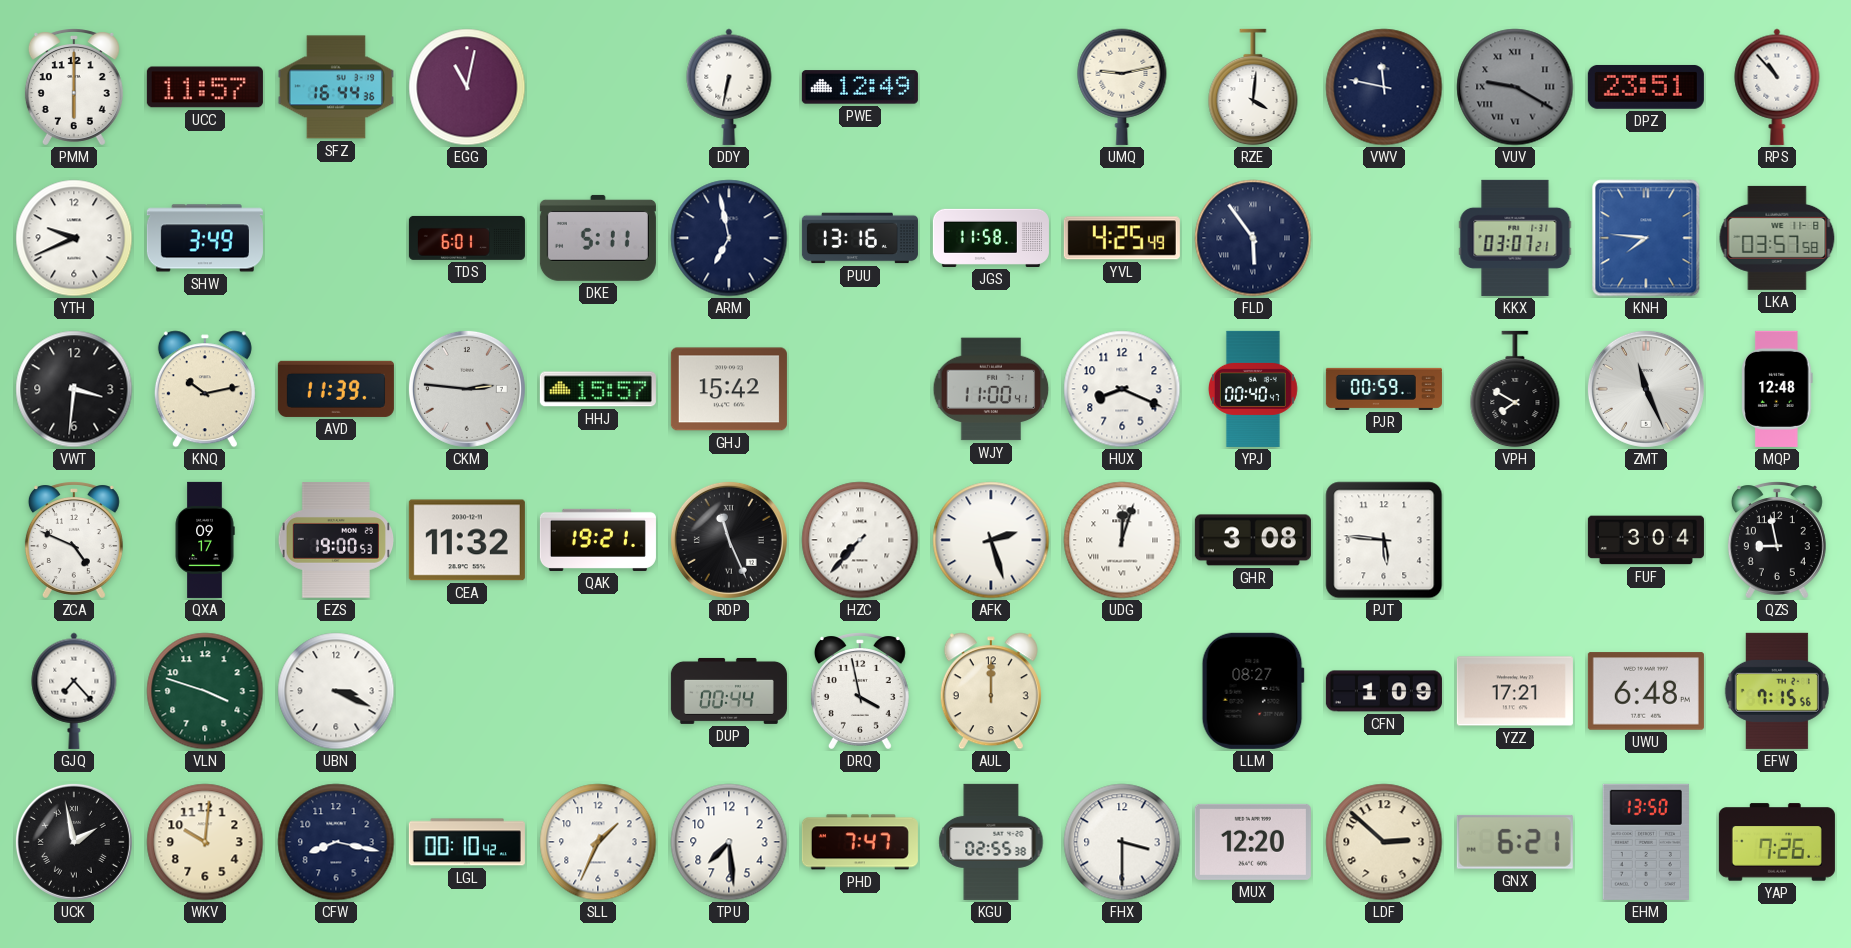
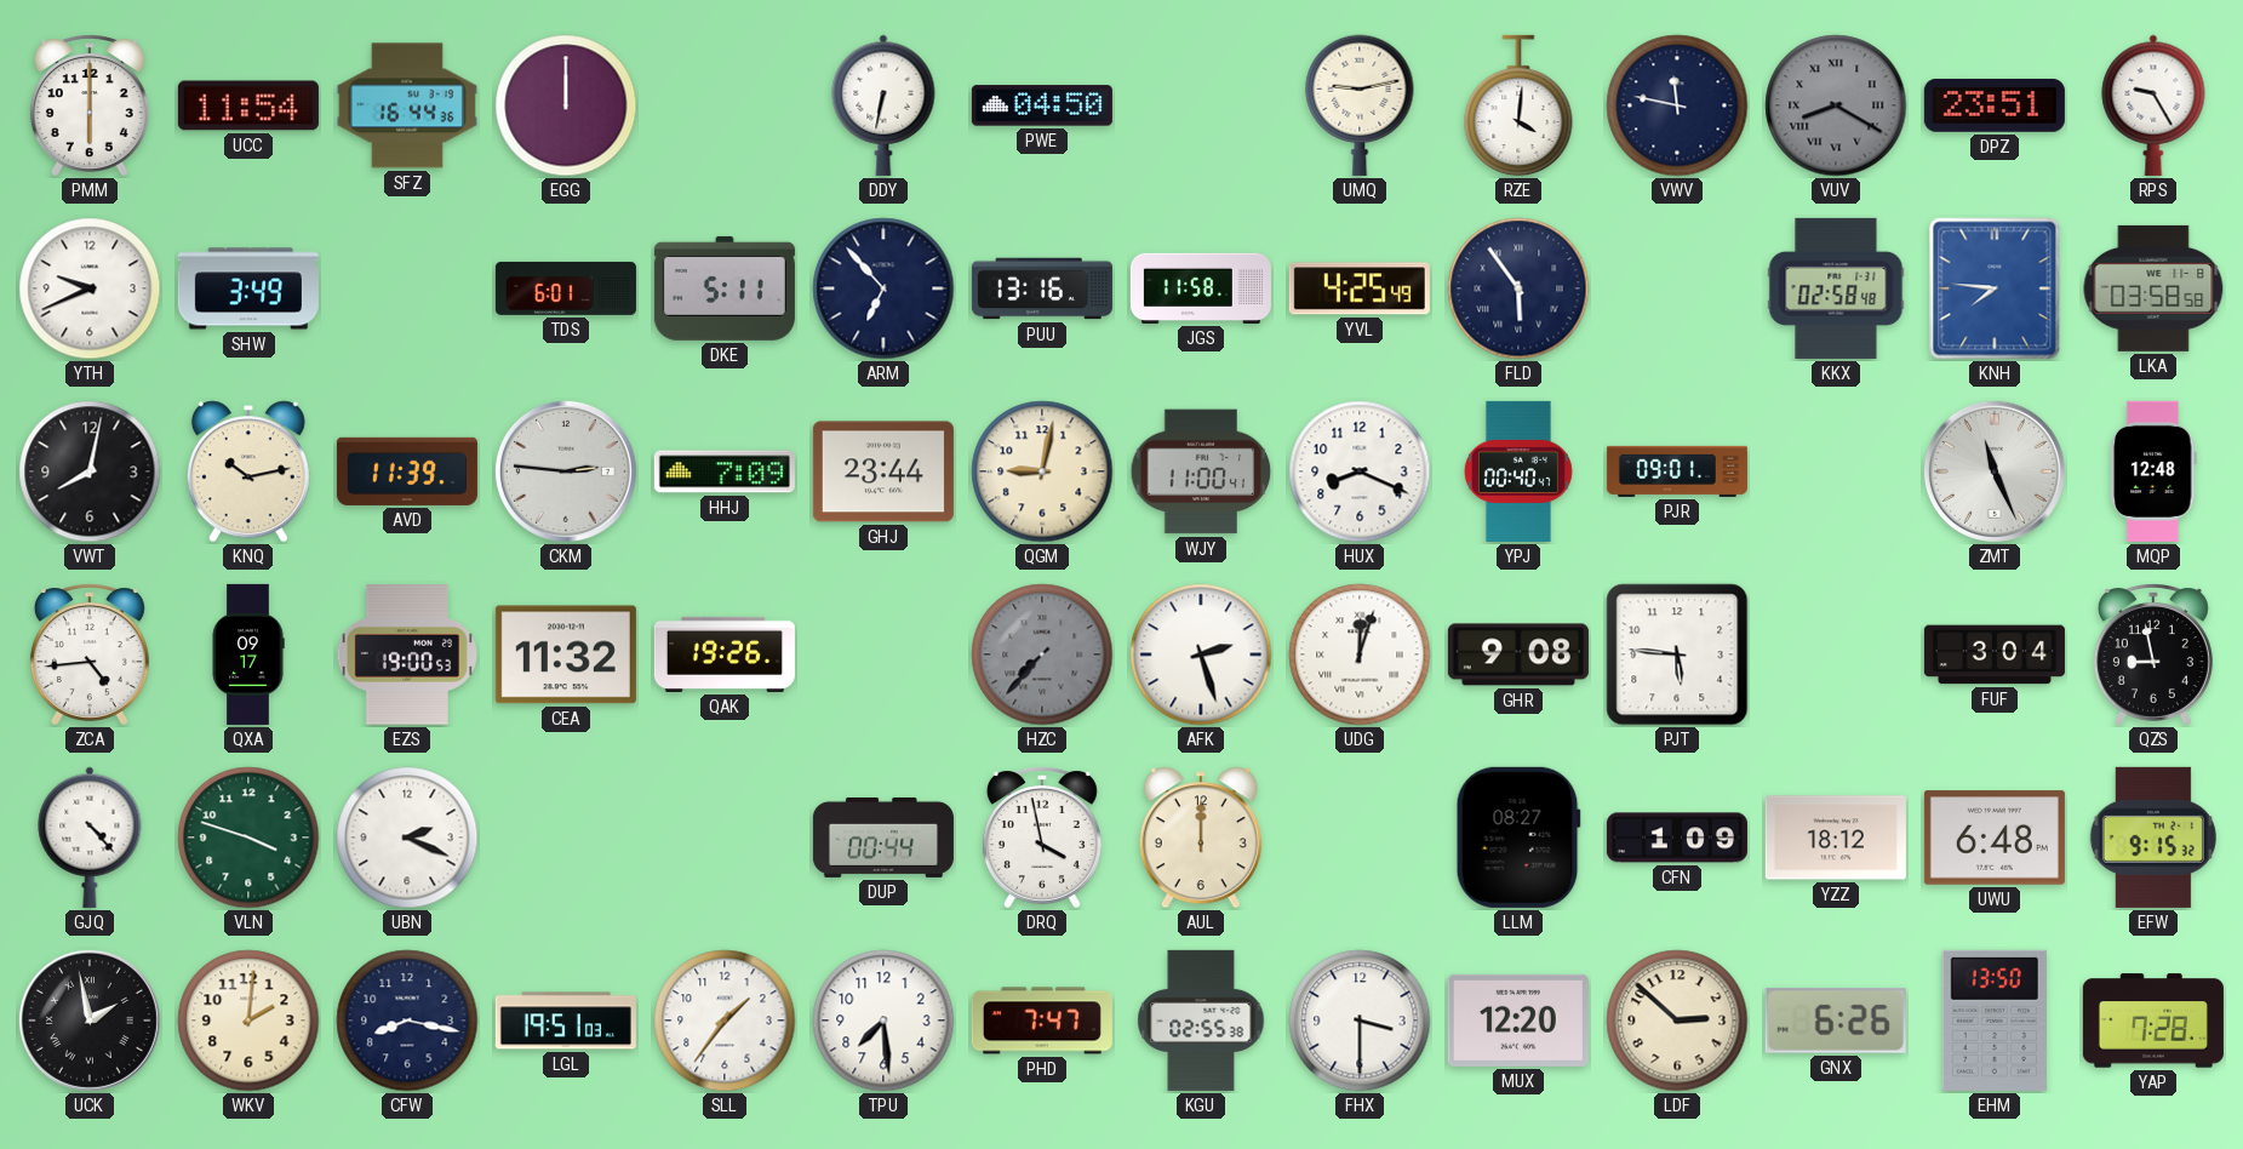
UCC: 11:57 -> 11:54 (248, 105)
EGG: 11:02 -> 12:00 (566, 105)
PWE: 12:49 -> 04:50 (1042, 105)
VUV: 9:20 -> 8:20 (1836, 105)
RPS: 10:53 -> 9:25 (2153, 105)
ARM: 6:58 -> 6:53 (883, 288)
KKX: 03:07 -> 02:58 (1836, 288)
LKA: 03:57 -> 03:58 (2153, 288)
VWT: 3:31 -> 8:02 (90, 471)
HHJ: 15:57 -> 7:09 (725, 471)
GHJ: 15:42 -> 23:44 (883, 471)
QGM: none -> 9:02 (1042, 471)
PJR: 00:59 -> 09:01 (1677, 471)
VPH: 7:50 -> none (1515, 389)
ZCA: 4:49 -> 4:44 (90, 654)
QAK: 19:21 -> 19:26 (725, 654)
RDP: 11:26 -> none (729, 540)
HZC dial: white -> grey (1042, 654)
GHR: 3:08 -> 9:08 (1518, 654)
GJQ: 7:23 -> 4:23 (90, 838)
UBN: 3:19 -> 2:19 (407, 838)
YZZ: 17:21 -> 18:12 (1836, 838)
EFW: 7:15 -> 9:15 (2153, 838)
WKV: 10:01 -> 2:01 (248, 1021)
LGL: 00:10 -> 19:51 (566, 1021)
SLL: 1:34 -> 1:36 (725, 1021)
GNX: 6:21 -> 6:26 (1836, 1021)
YAP: 7:26 -> 7:28 (2153, 1021)
